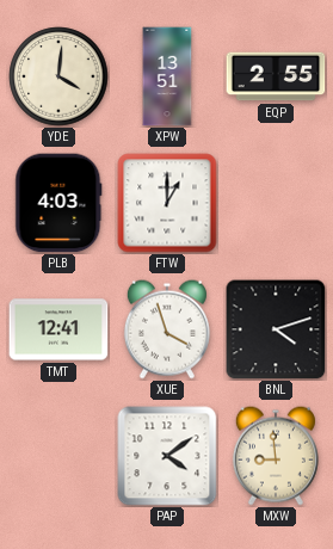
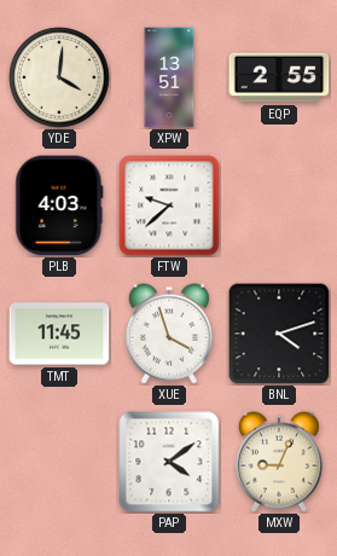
FTW: 1:00 -> 9:38 (169, 205)
TMT: 12:41 -> 11:45 (59, 334)
MXW: 8:59 -> 9:04 (279, 462)
